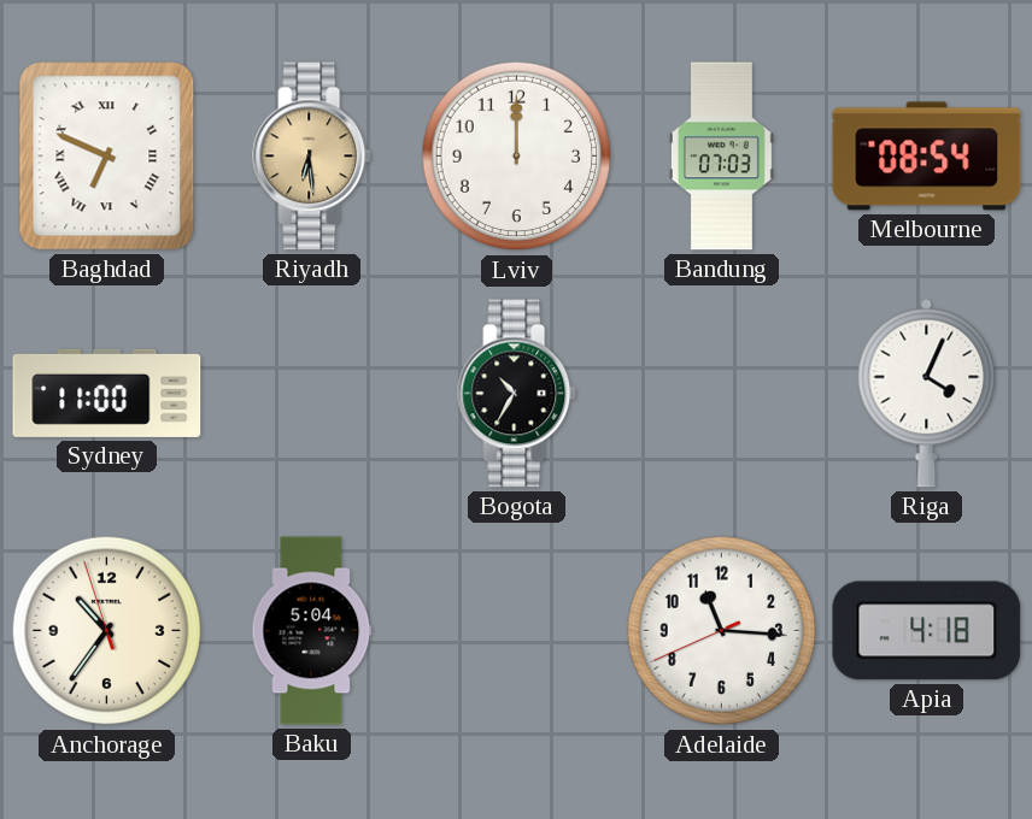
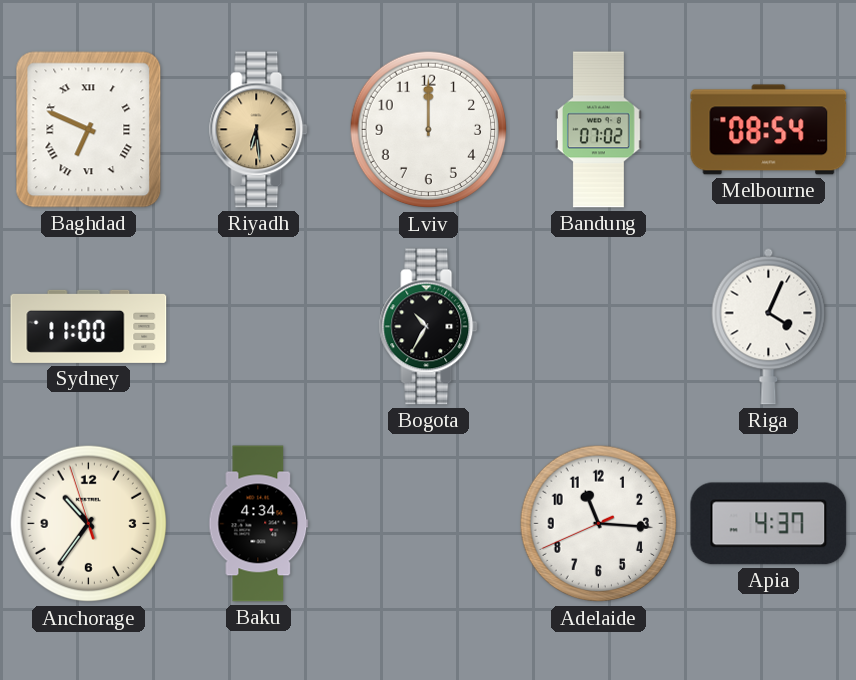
Bandung: 07:03 -> 07:02 (598, 130)
Baku: 5:04 -> 4:34 (259, 524)
Apia: 4:18 -> 4:37 (769, 524)
